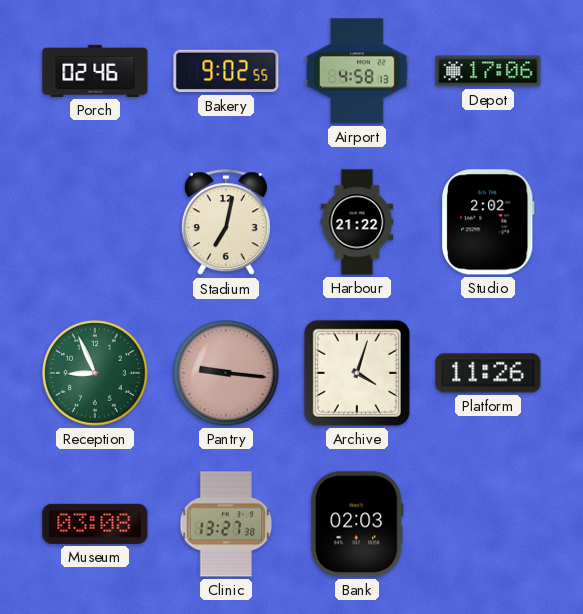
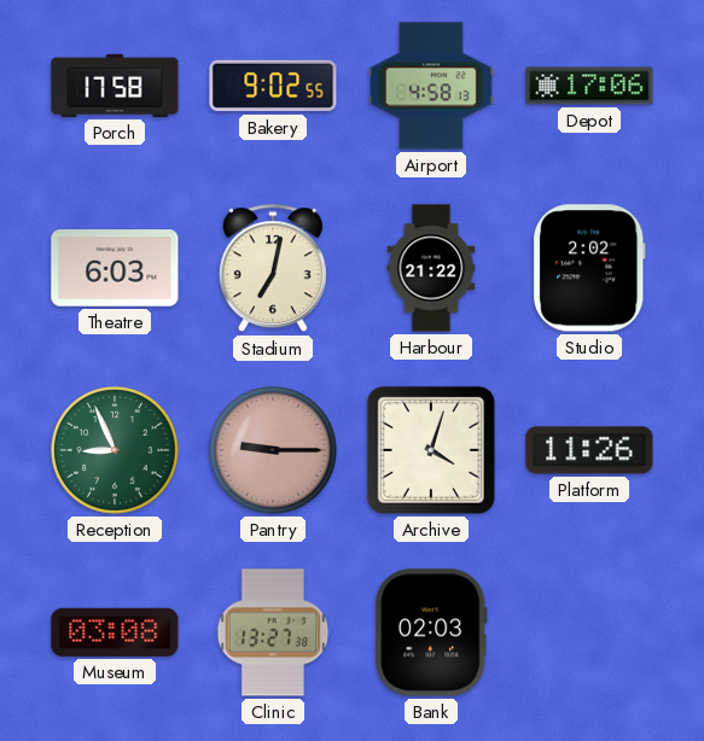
Porch: 02:46 -> 17:58 (115, 86)
Theatre: none -> 6:03 (115, 268)
Pantry: 9:16 -> 9:15 (273, 450)
